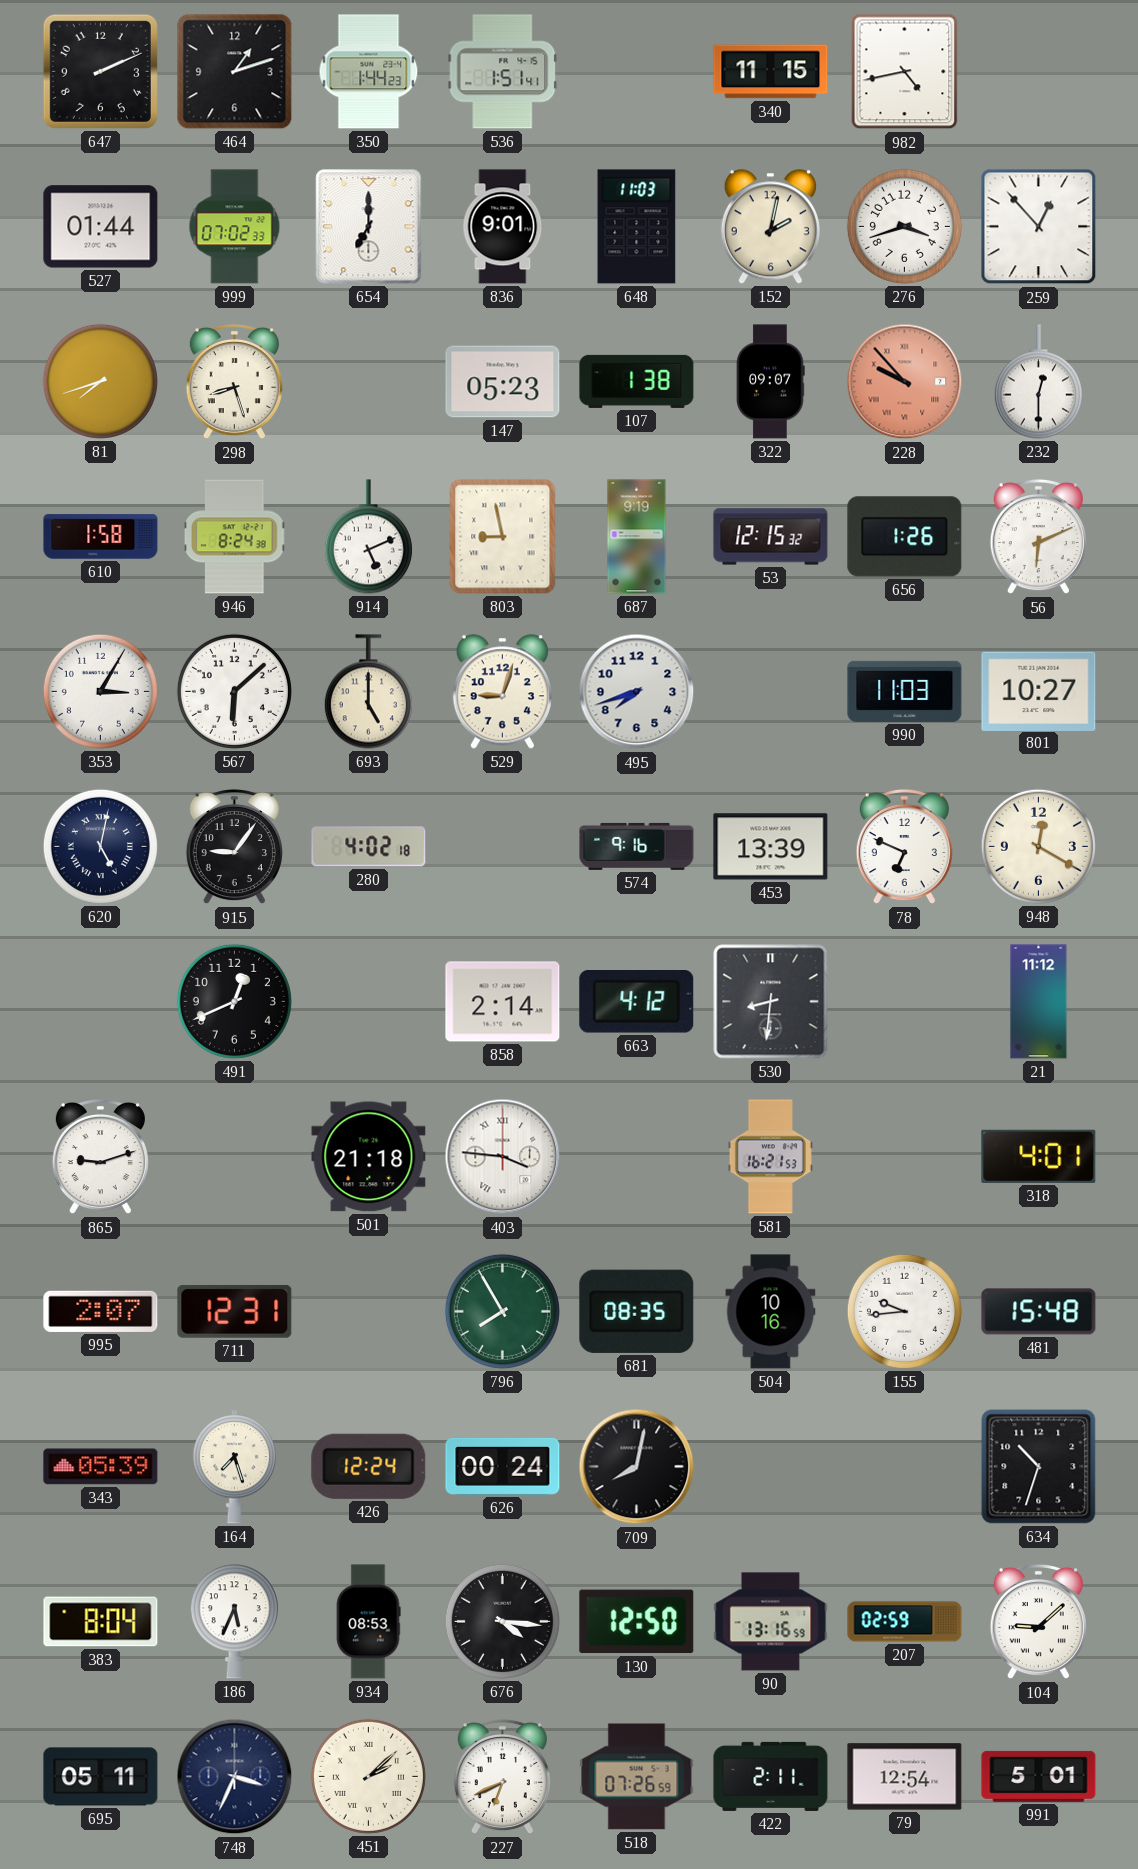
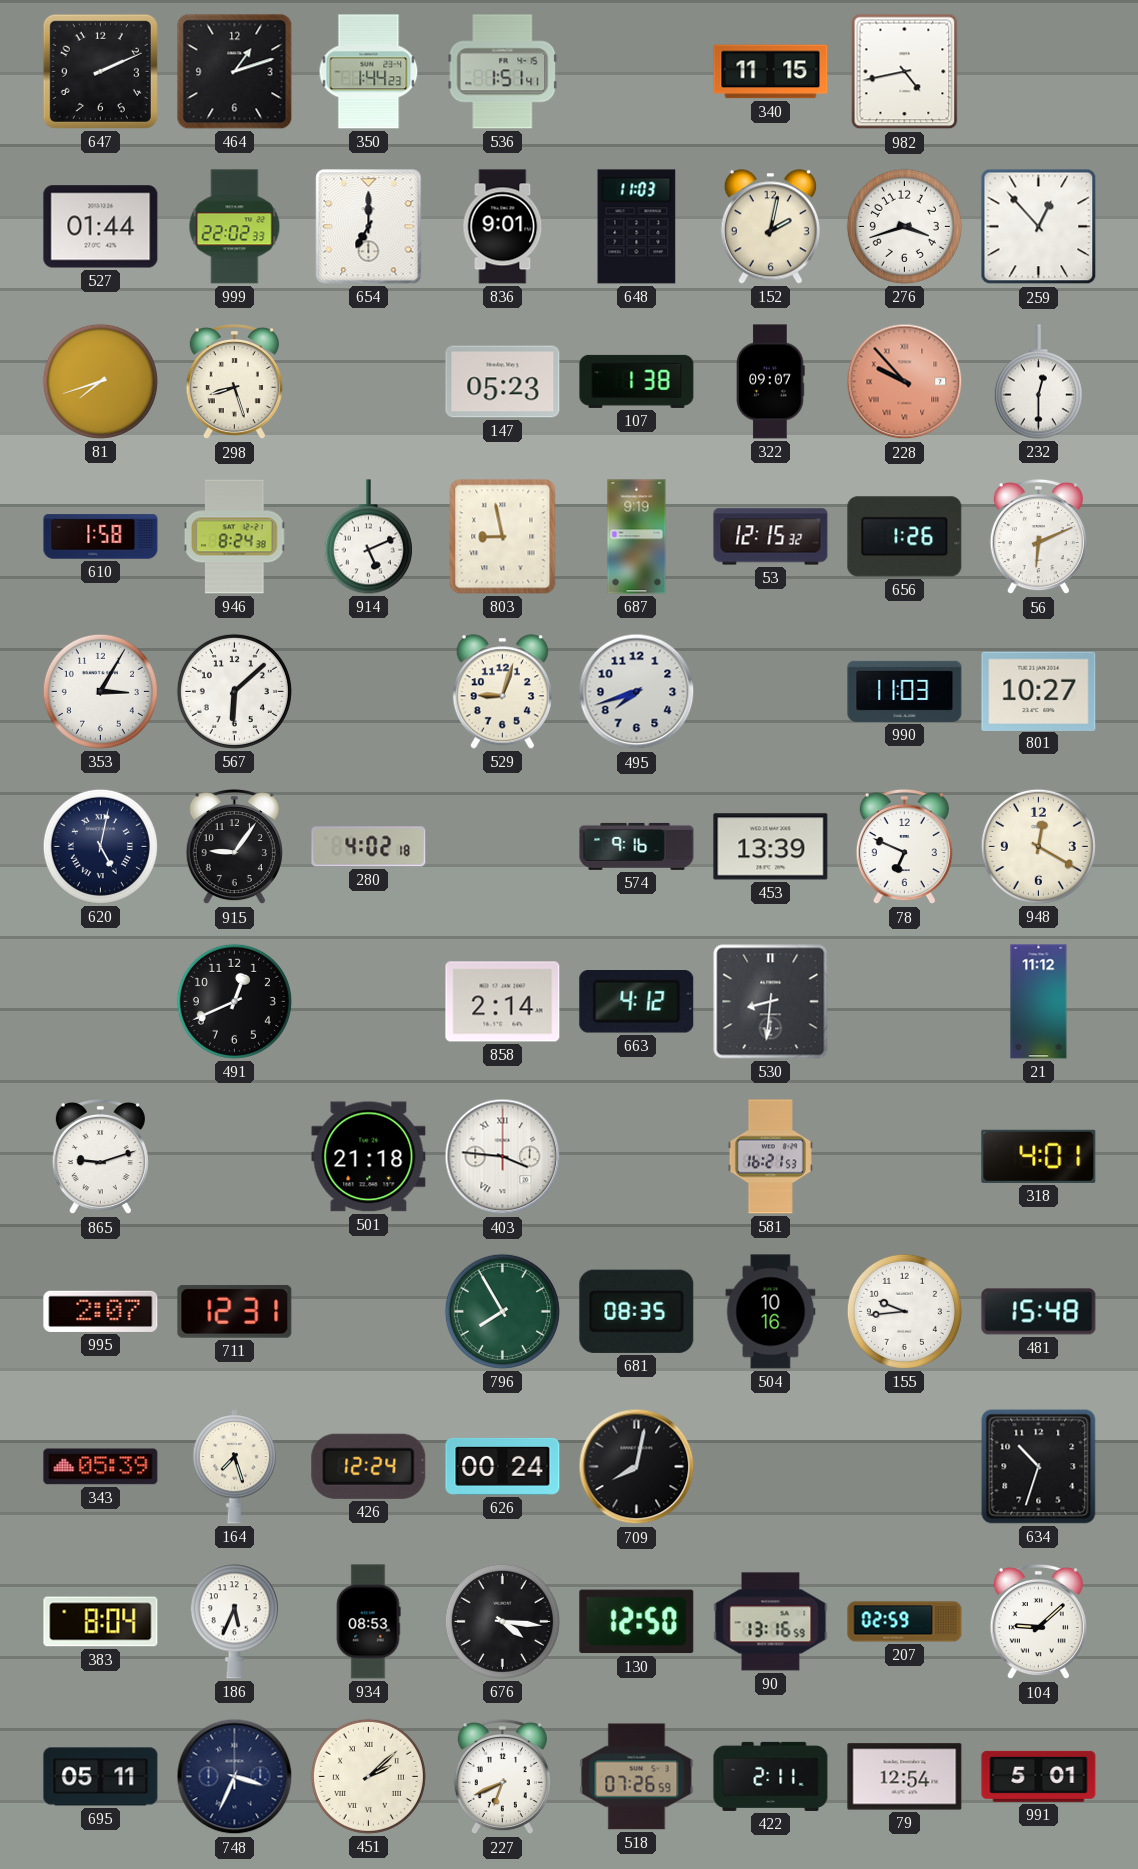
999: 07:02 -> 22:02 (235, 227)
693: 5:00 -> none (368, 692)
